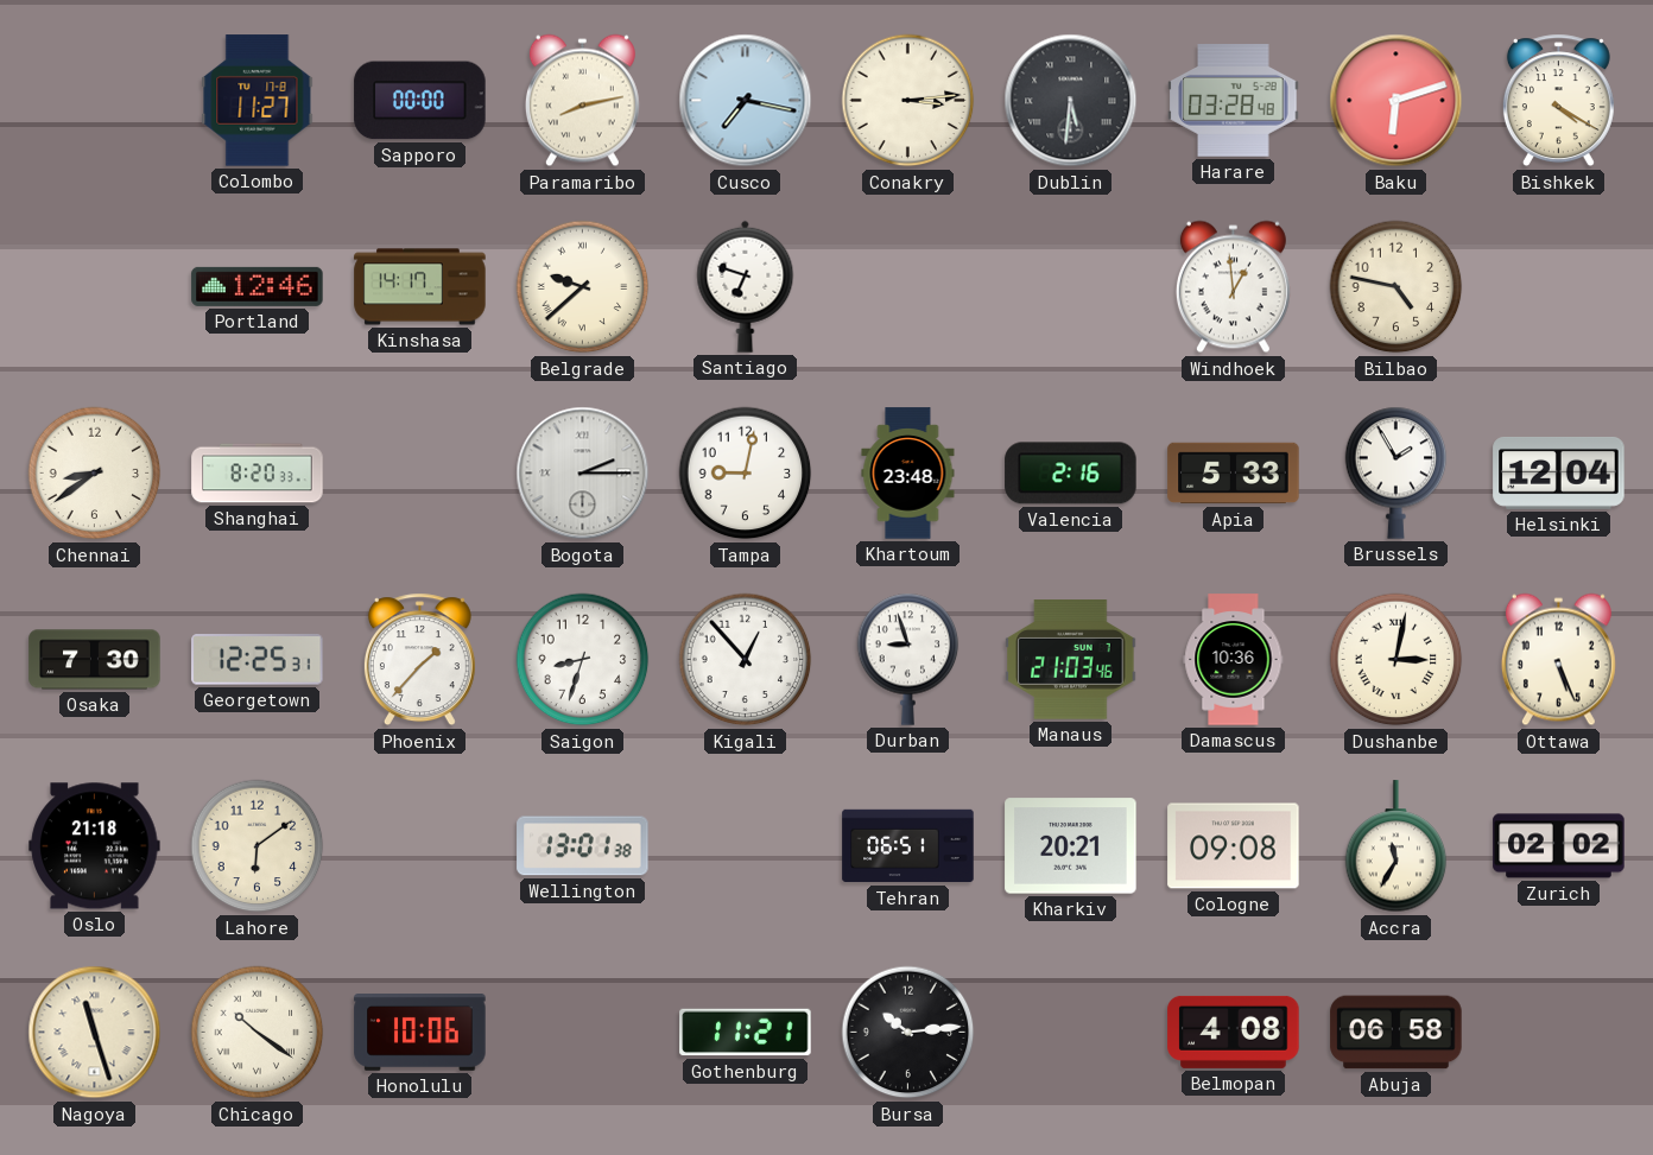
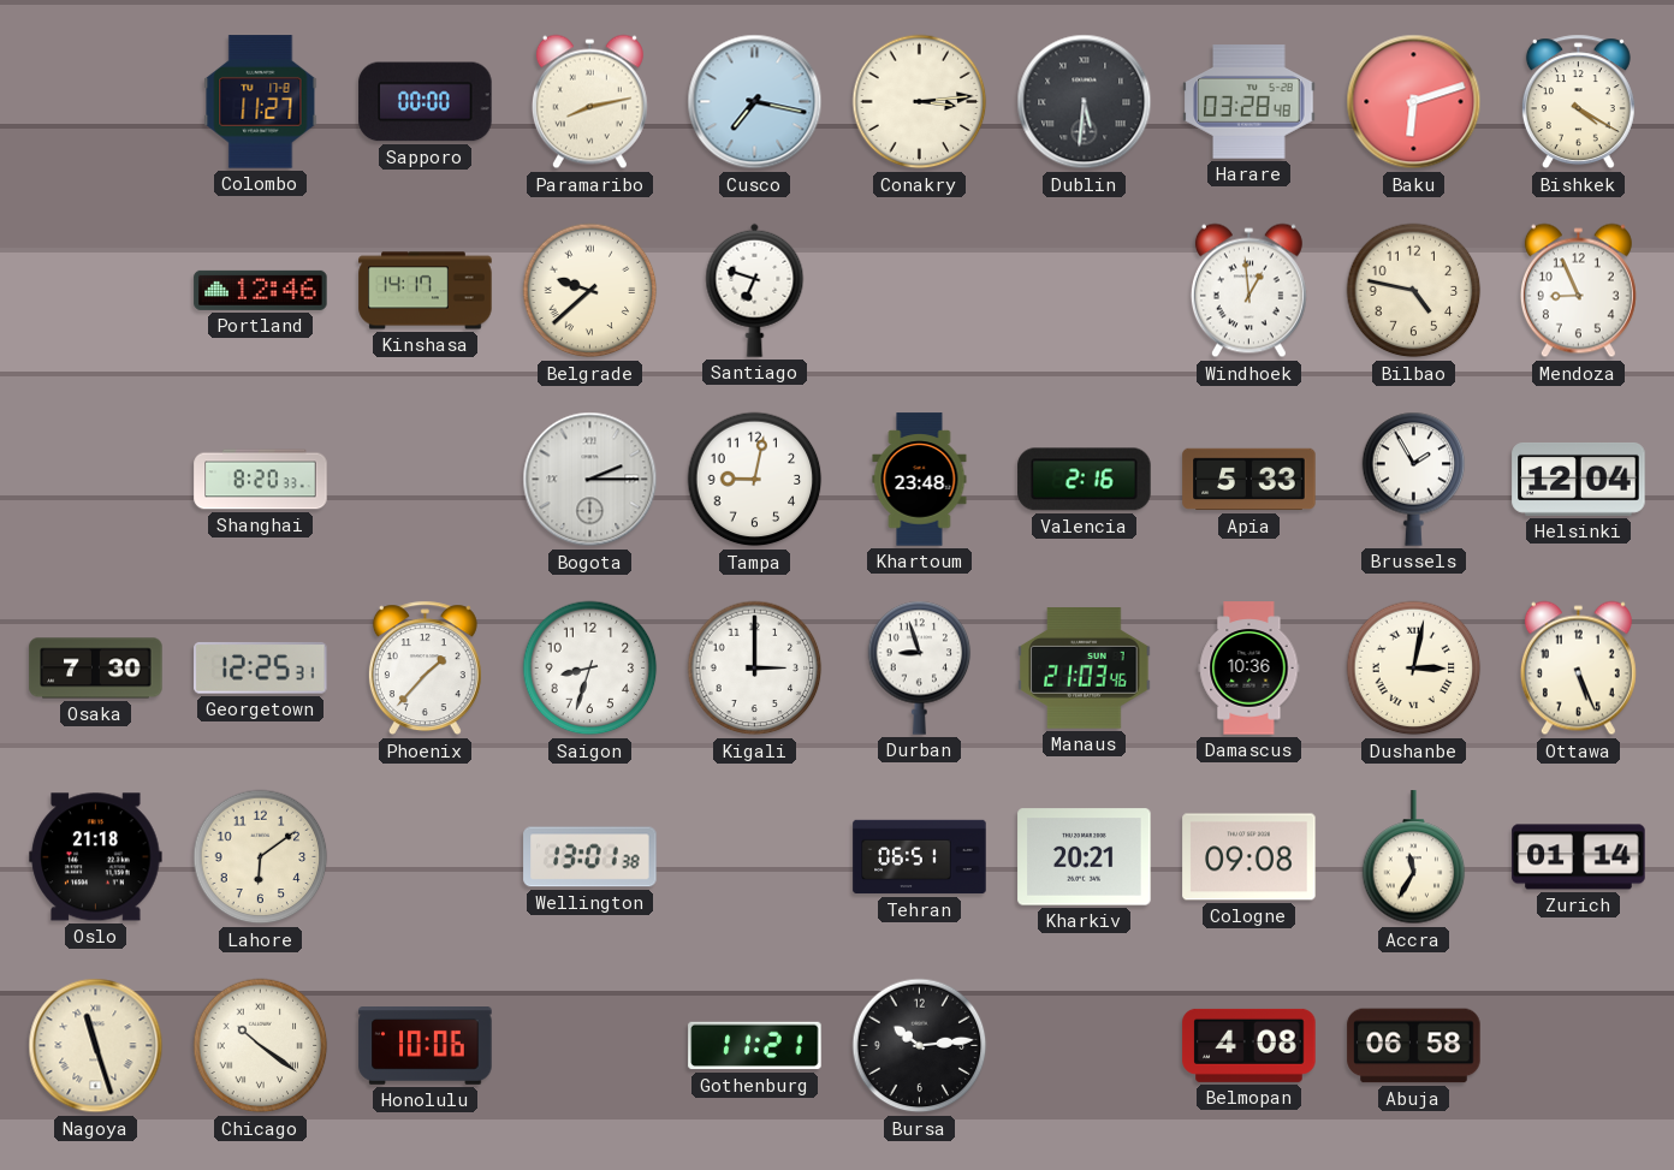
Mendoza: none -> 8:56 (1578, 291)
Chennai: 8:39 -> none (95, 474)
Kigali: 12:53 -> 3:00 (755, 669)
Zurich: 02:02 -> 01:14 (1579, 857)
